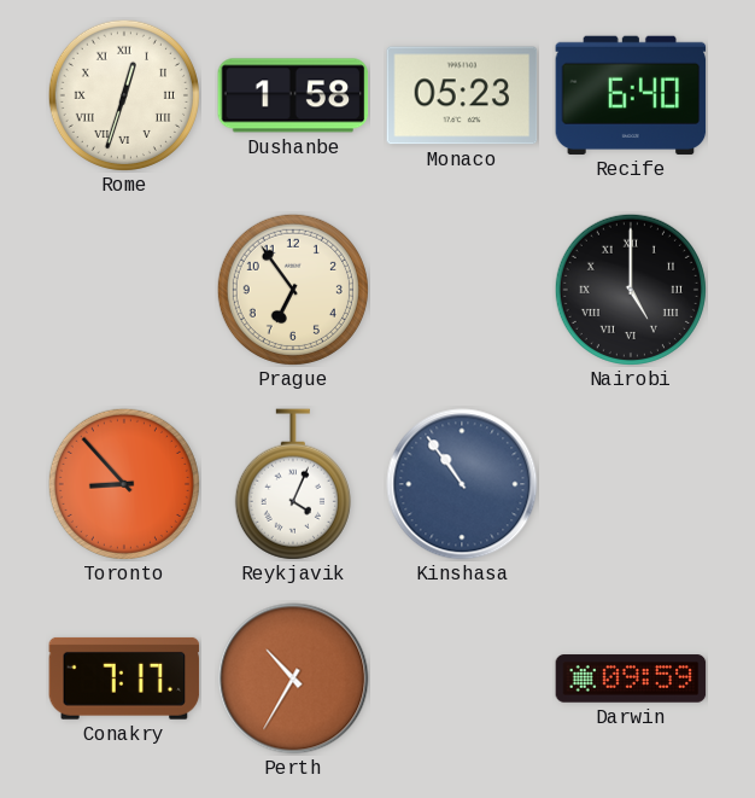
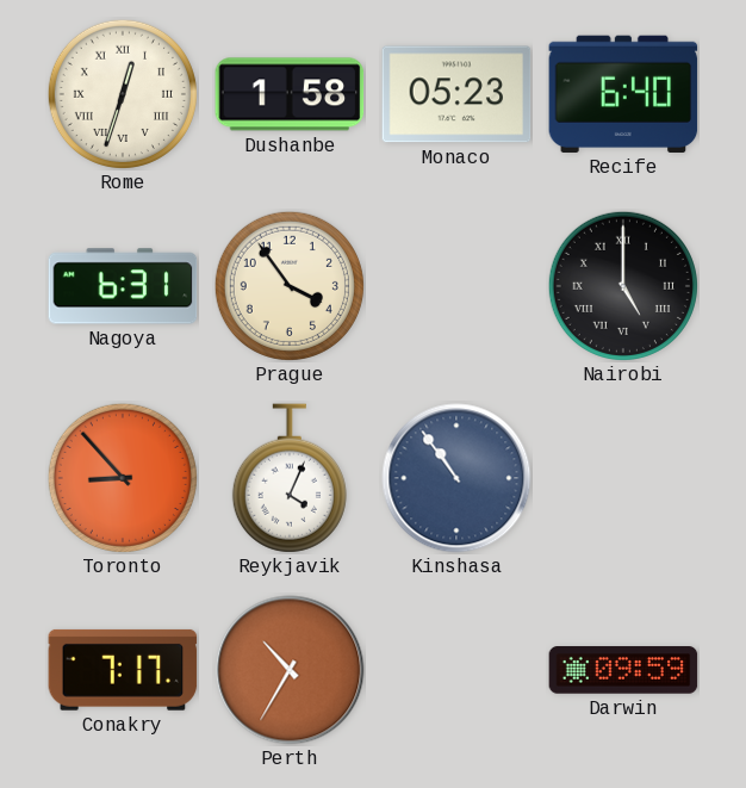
Nagoya: none -> 6:31 (123, 286)
Prague: 6:54 -> 3:54 (290, 286)
